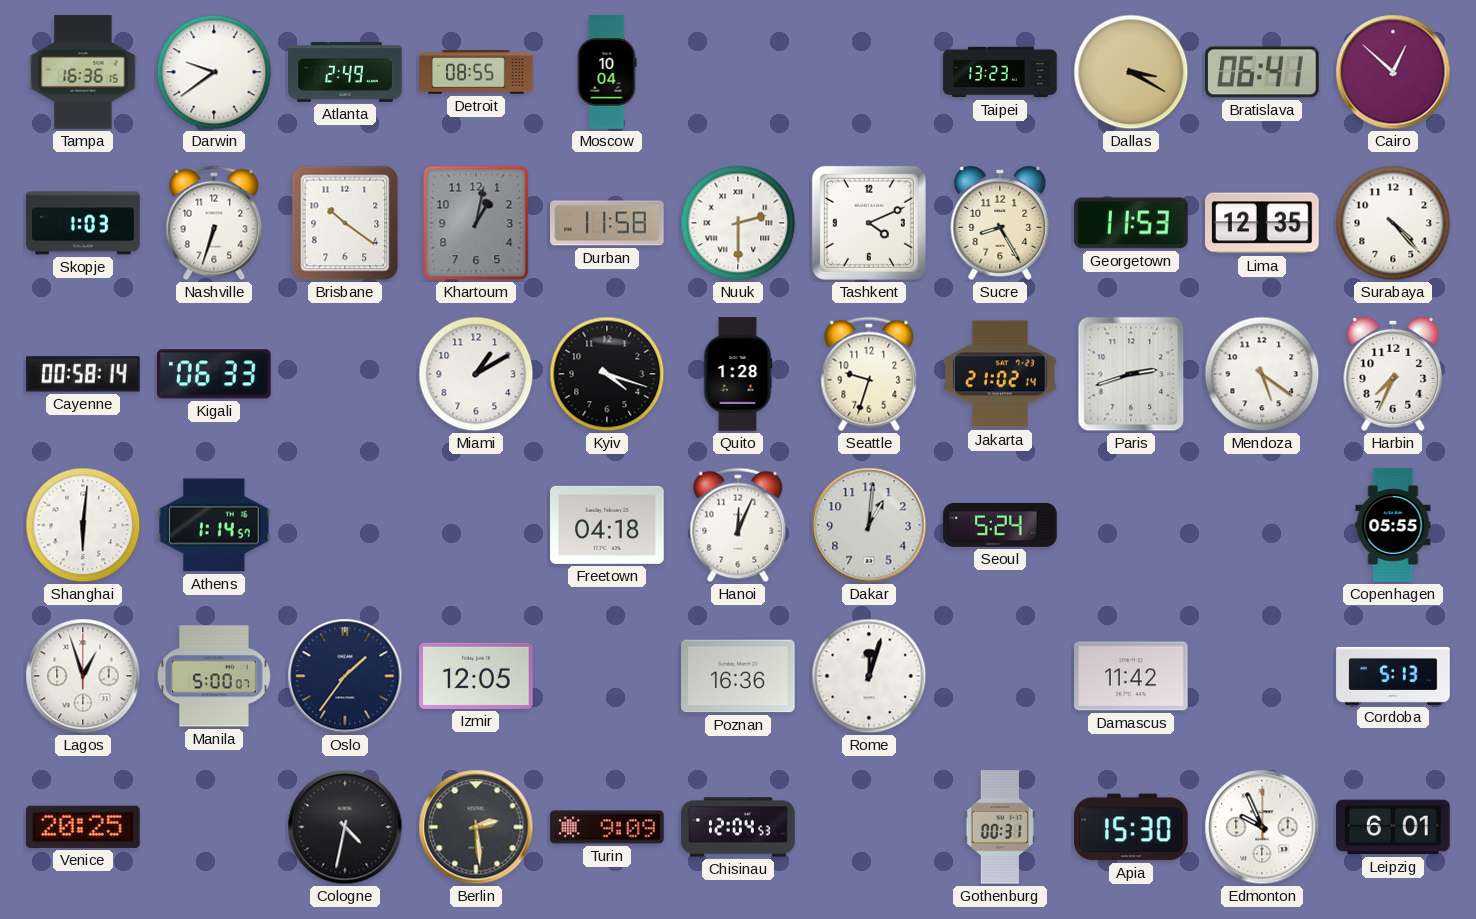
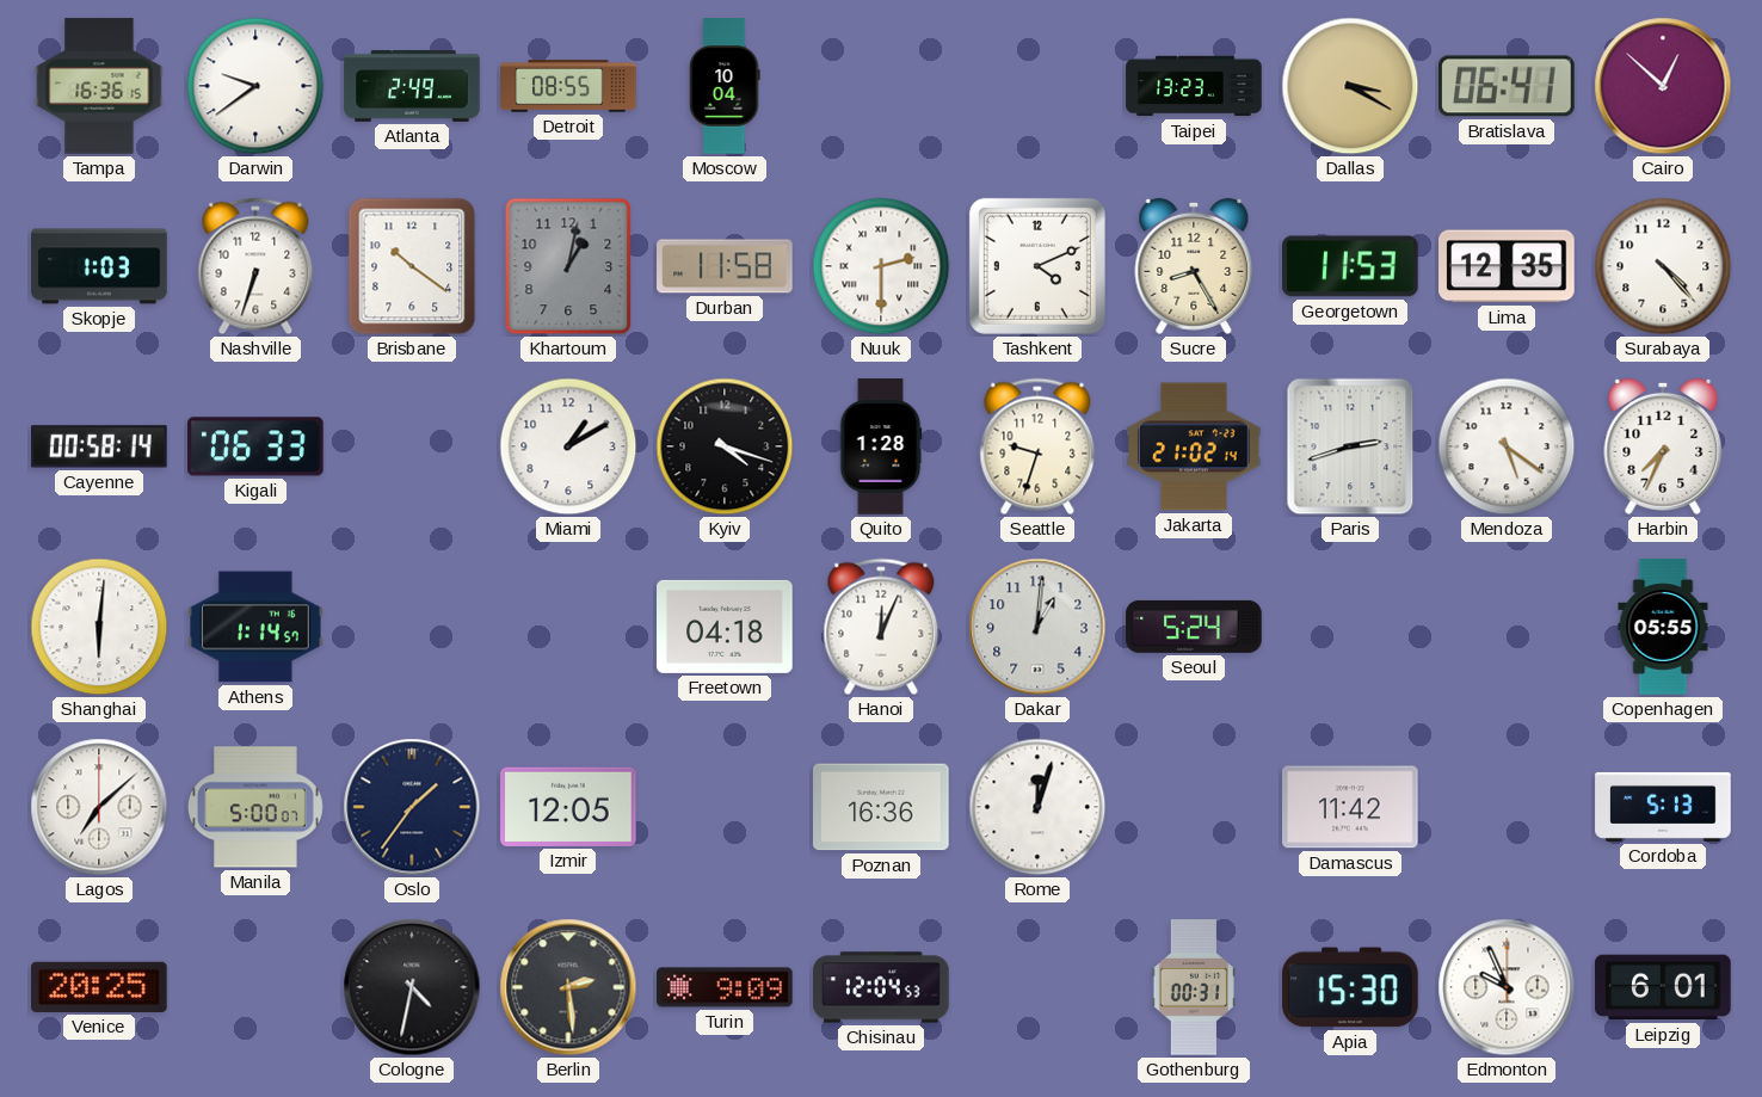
Lagos: 12:57 -> 7:08 (99, 807)
